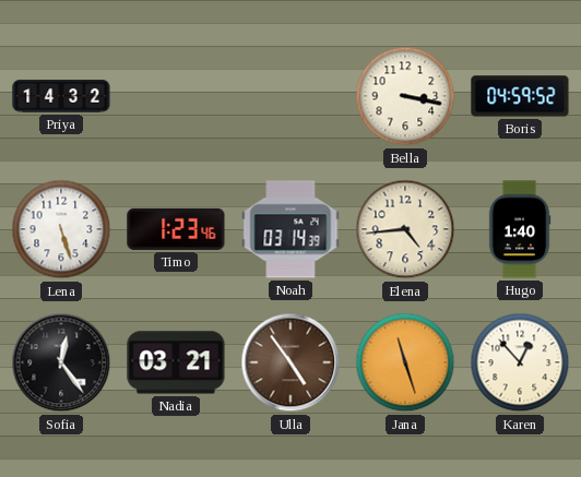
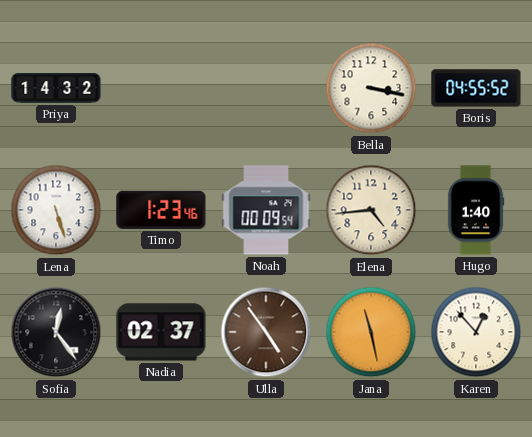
Boris: 04:59 -> 04:55 (476, 88)
Noah: 03:14 -> 00:09 (266, 210)
Nadia: 03:21 -> 02:37 (161, 332)
Jana: 11:27 -> 11:28 (371, 332)
